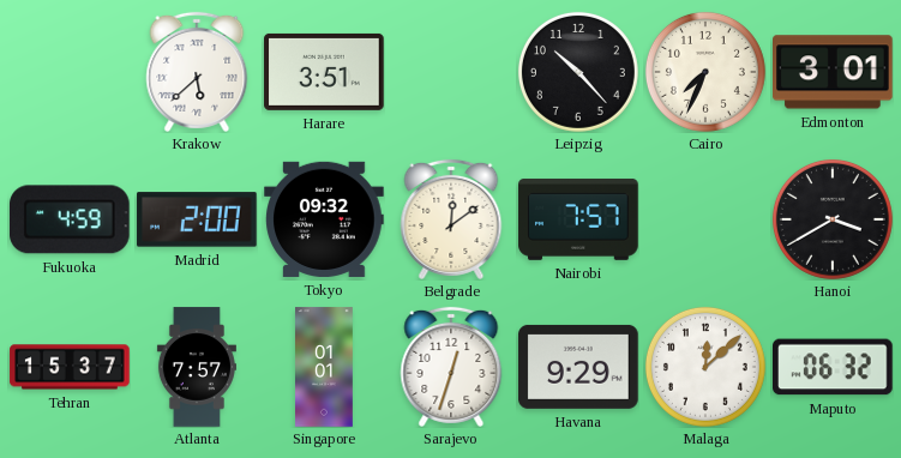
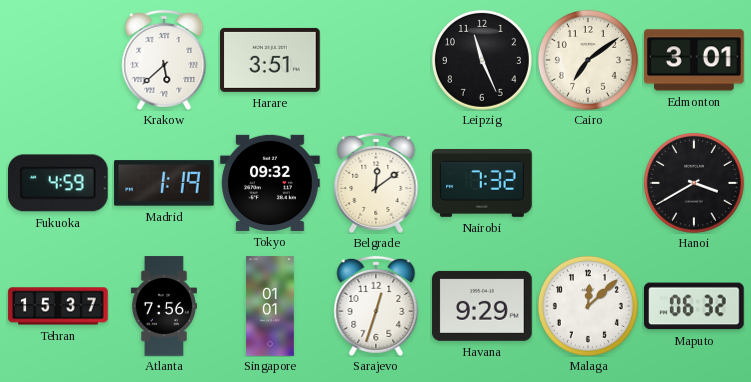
Leipzig: 10:23 -> 11:26 (482, 60)
Cairo: 7:34 -> 7:09 (588, 60)
Madrid: 2:00 -> 1:19 (164, 183)
Nairobi: 7:57 -> 7:32 (482, 183)
Atlanta: 7:57 -> 7:56 (164, 306)
